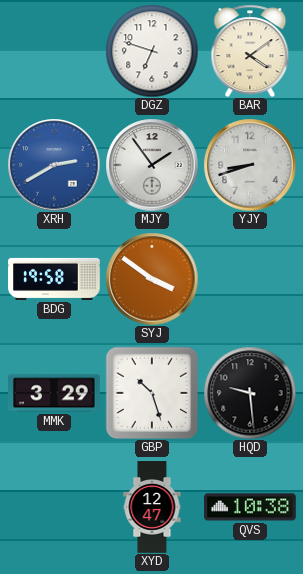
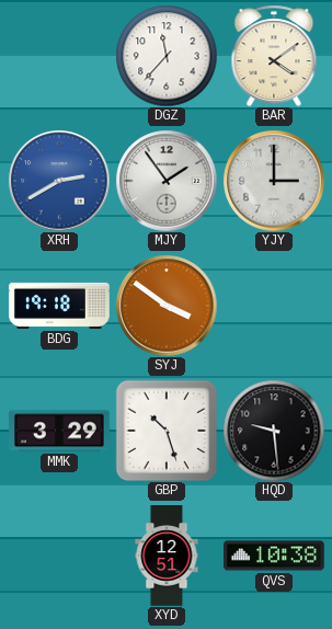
DGZ: 6:48 -> 11:37 (167, 56)
YJY: 8:42 -> 3:00 (274, 181)
BDG: 19:58 -> 19:18 (59, 306)
XYD: 12:47 -> 12:51 (167, 556)
